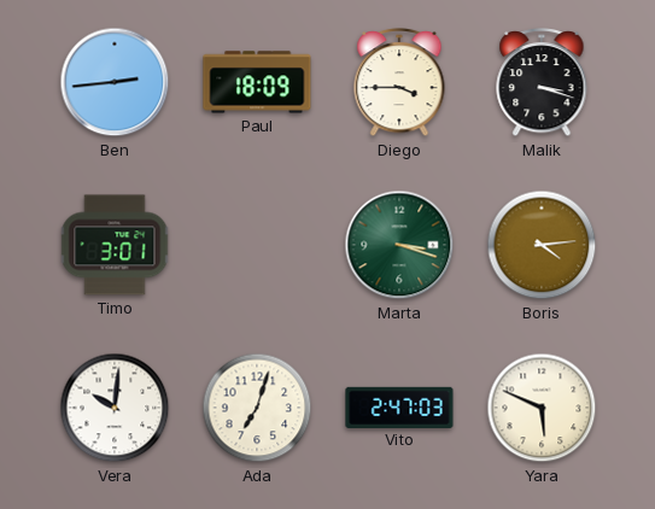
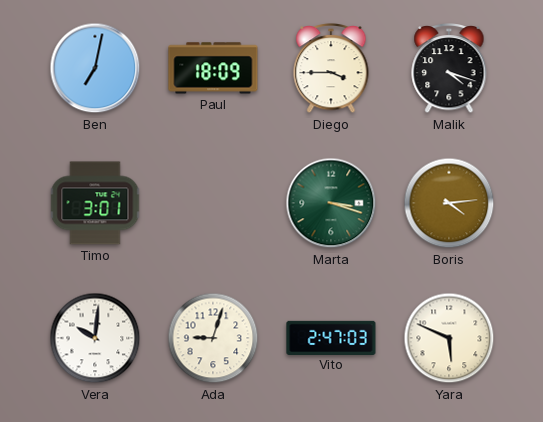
Ben: 2:44 -> 7:02 (95, 68)
Malik: 3:18 -> 4:18 (449, 68)
Ada: 7:03 -> 9:03 (213, 338)
